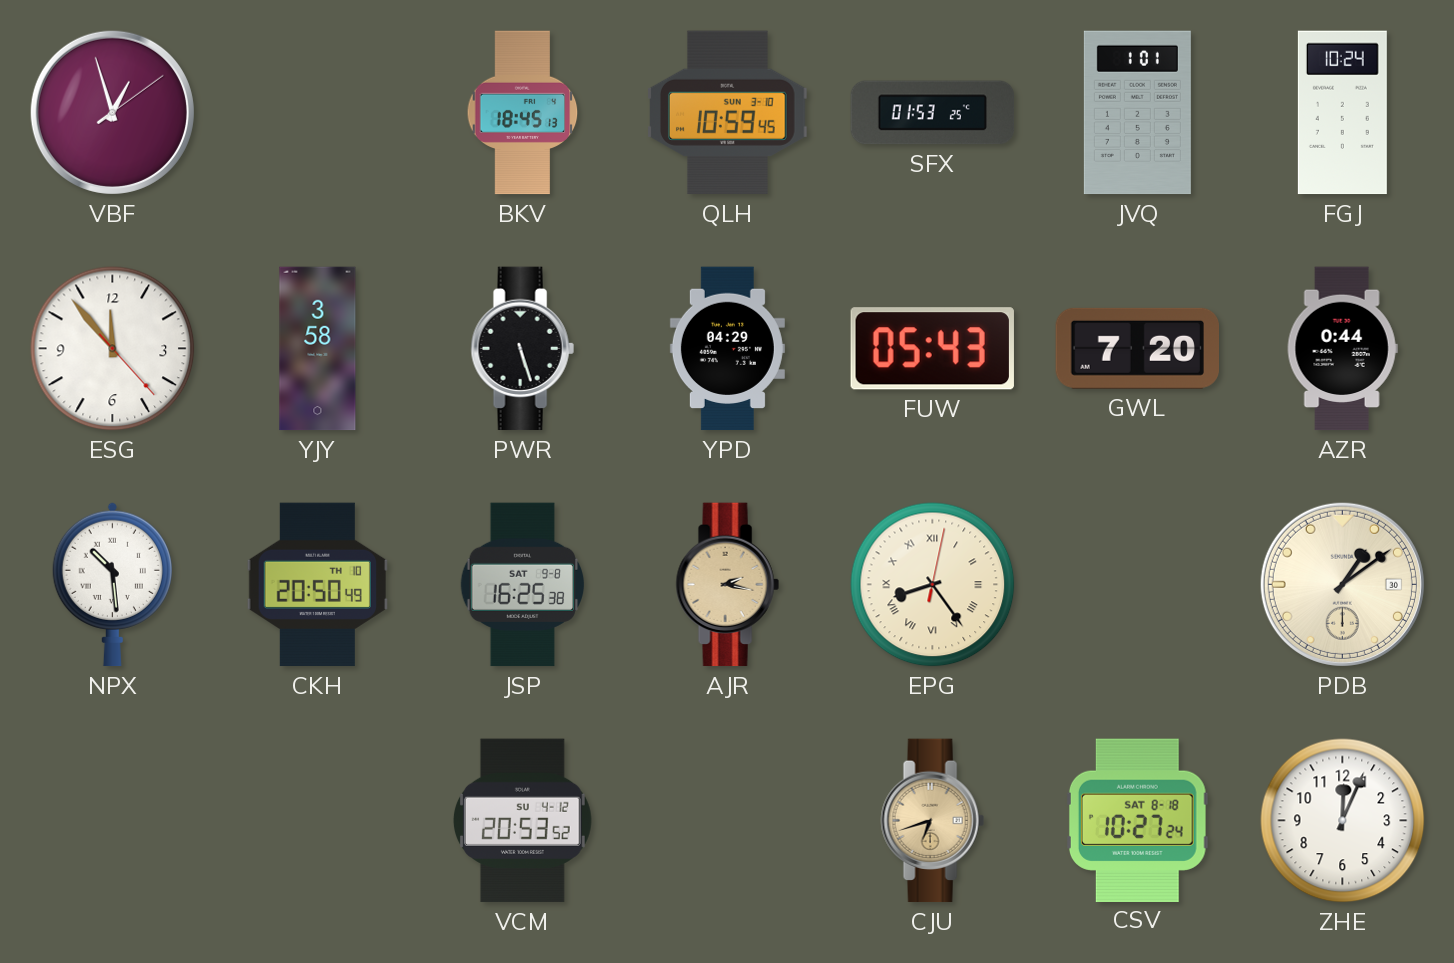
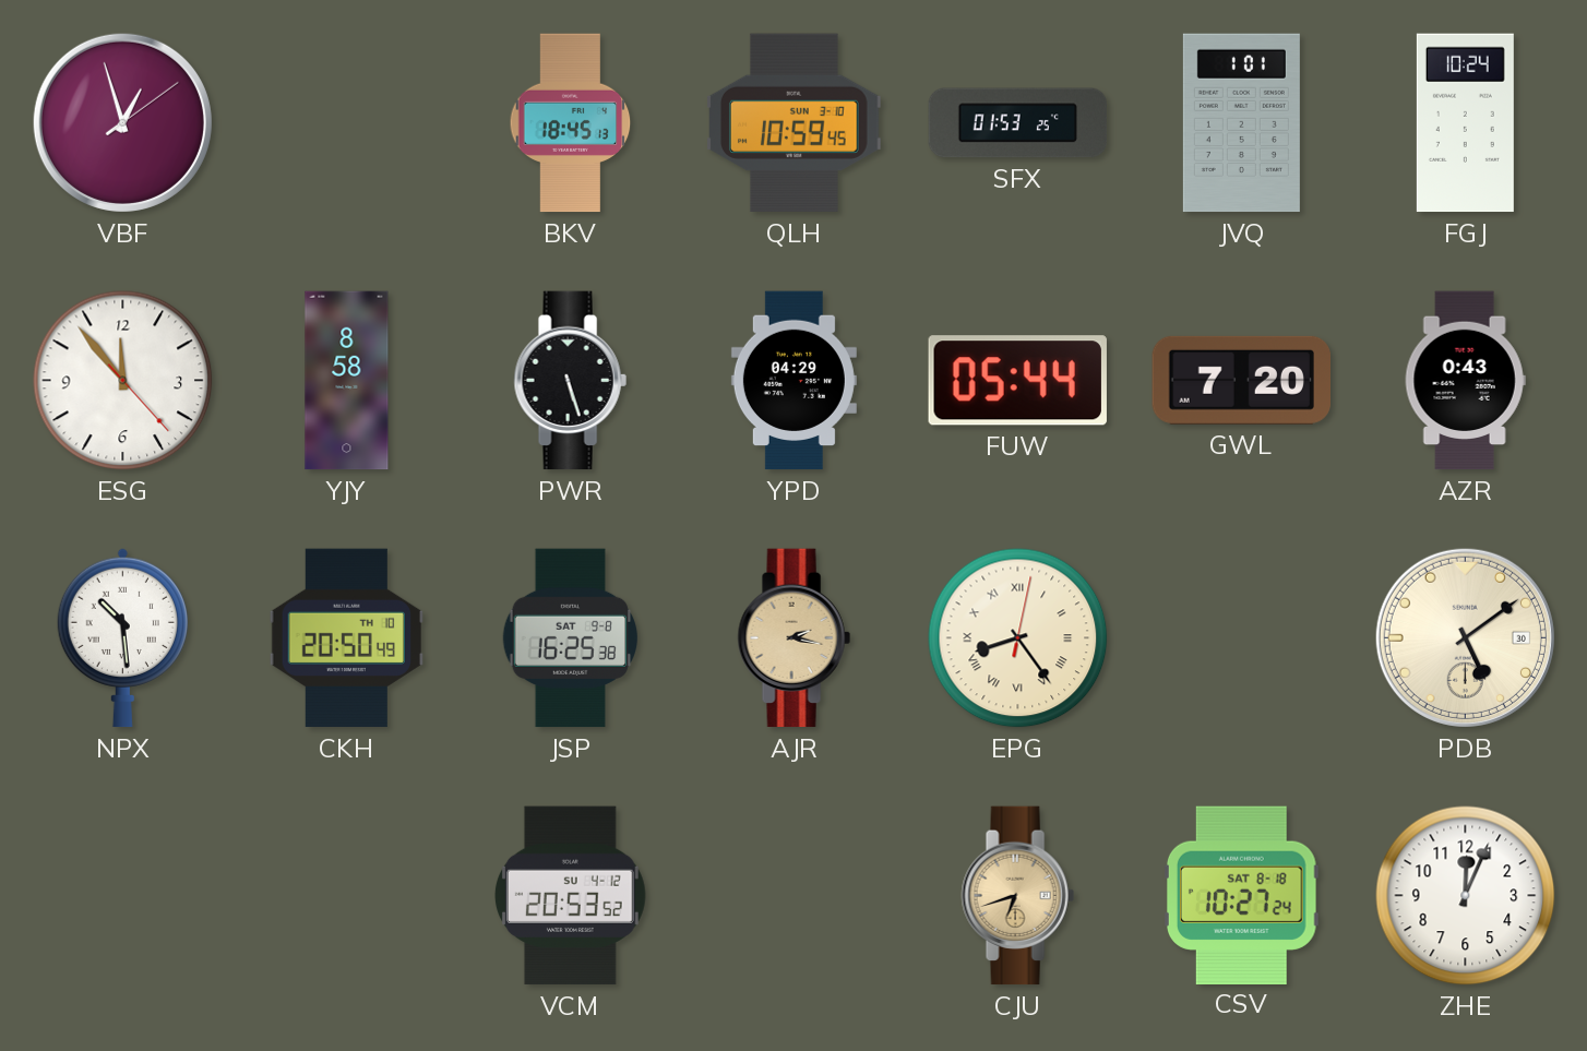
YJY: 3:58 -> 8:58 (347, 381)
FUW: 05:43 -> 05:44 (1017, 381)
AZR: 0:44 -> 0:43 (1465, 381)
PDB: 1:09 -> 5:09 (1465, 637)
